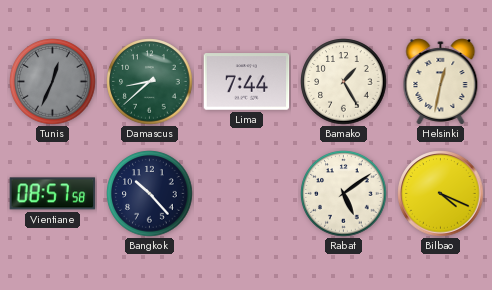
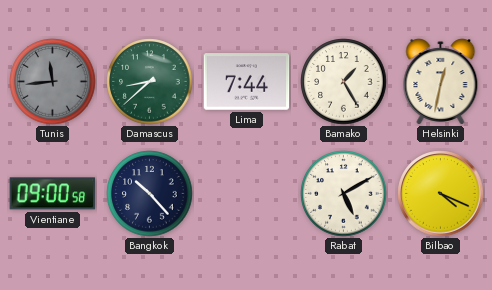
Tunis: 12:34 -> 11:44 (53, 82)
Vientiane: 08:57 -> 09:00 (53, 194)
Rabat: 5:09 -> 5:10 (344, 194)
